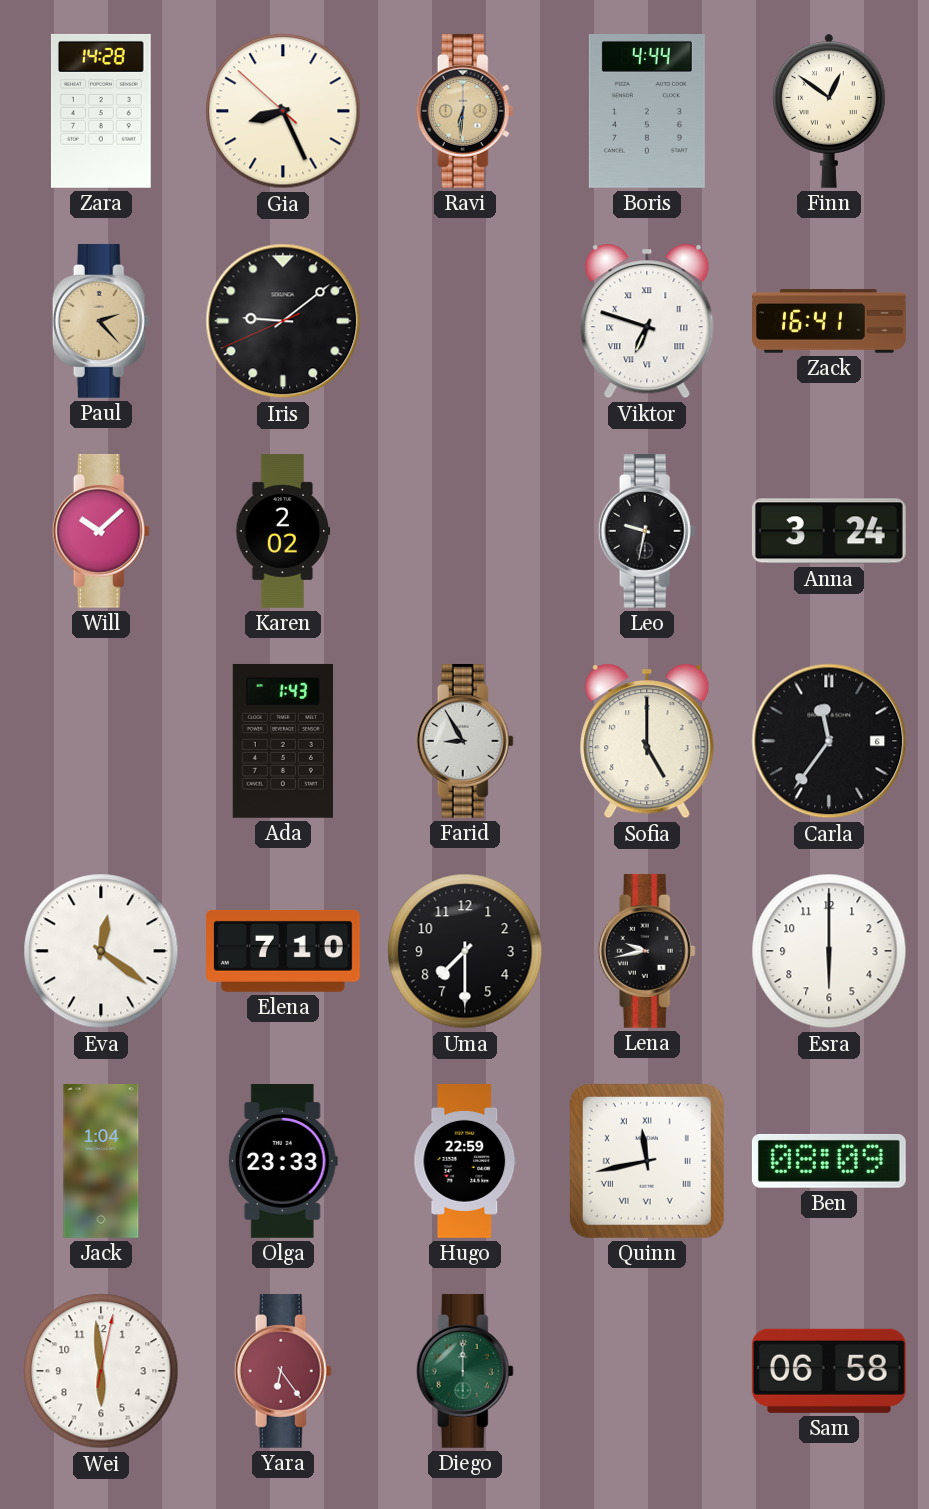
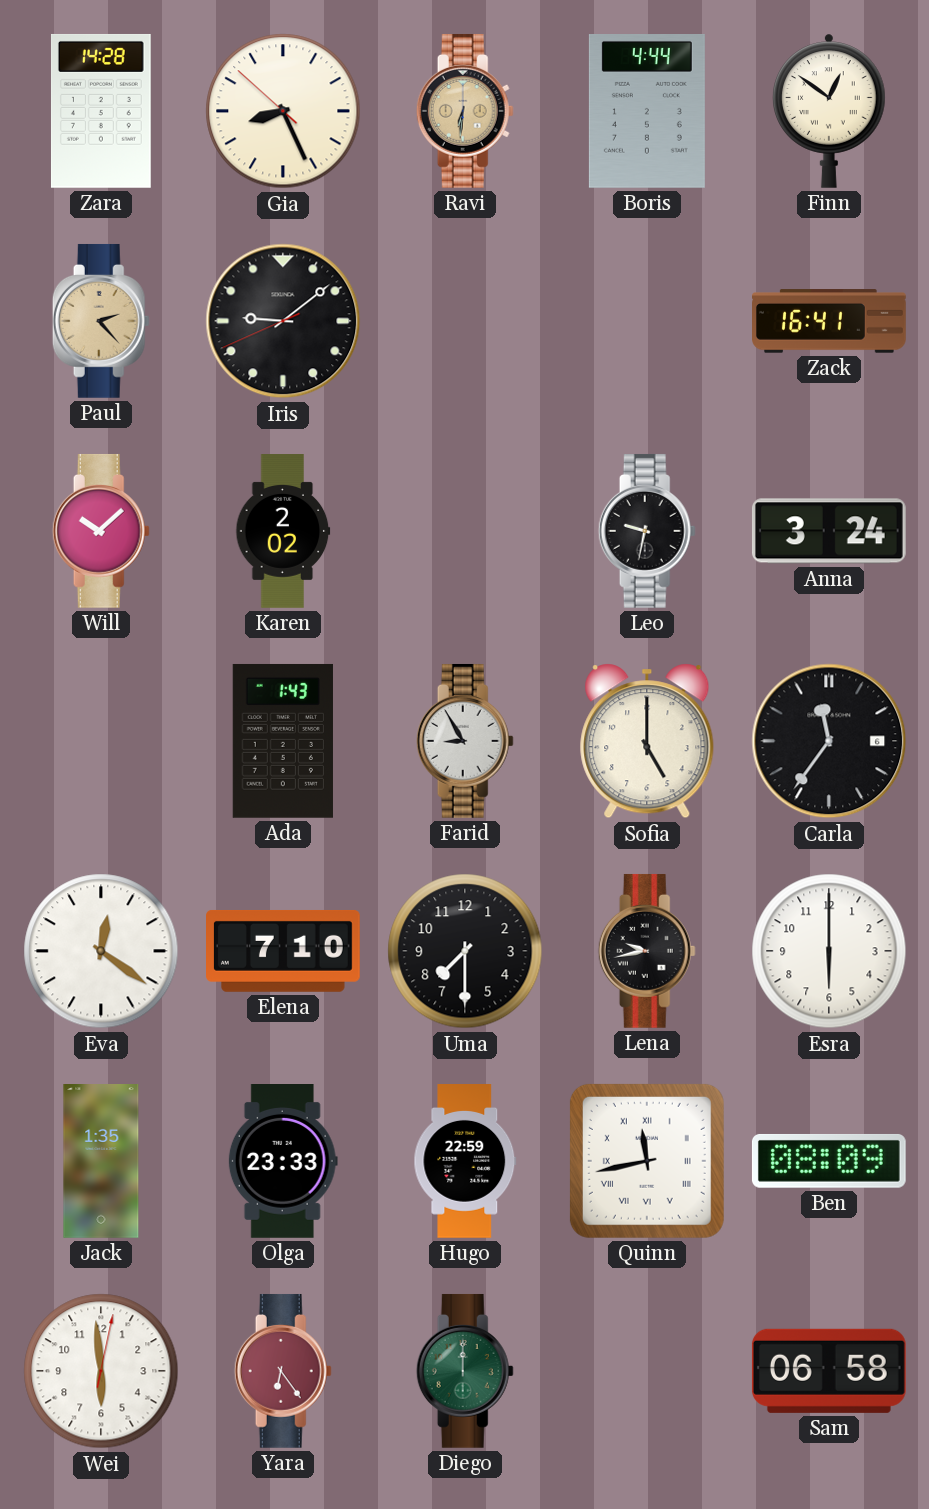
Viktor: 6:48 -> none (647, 321)
Jack: 1:04 -> 1:35 (101, 1162)
